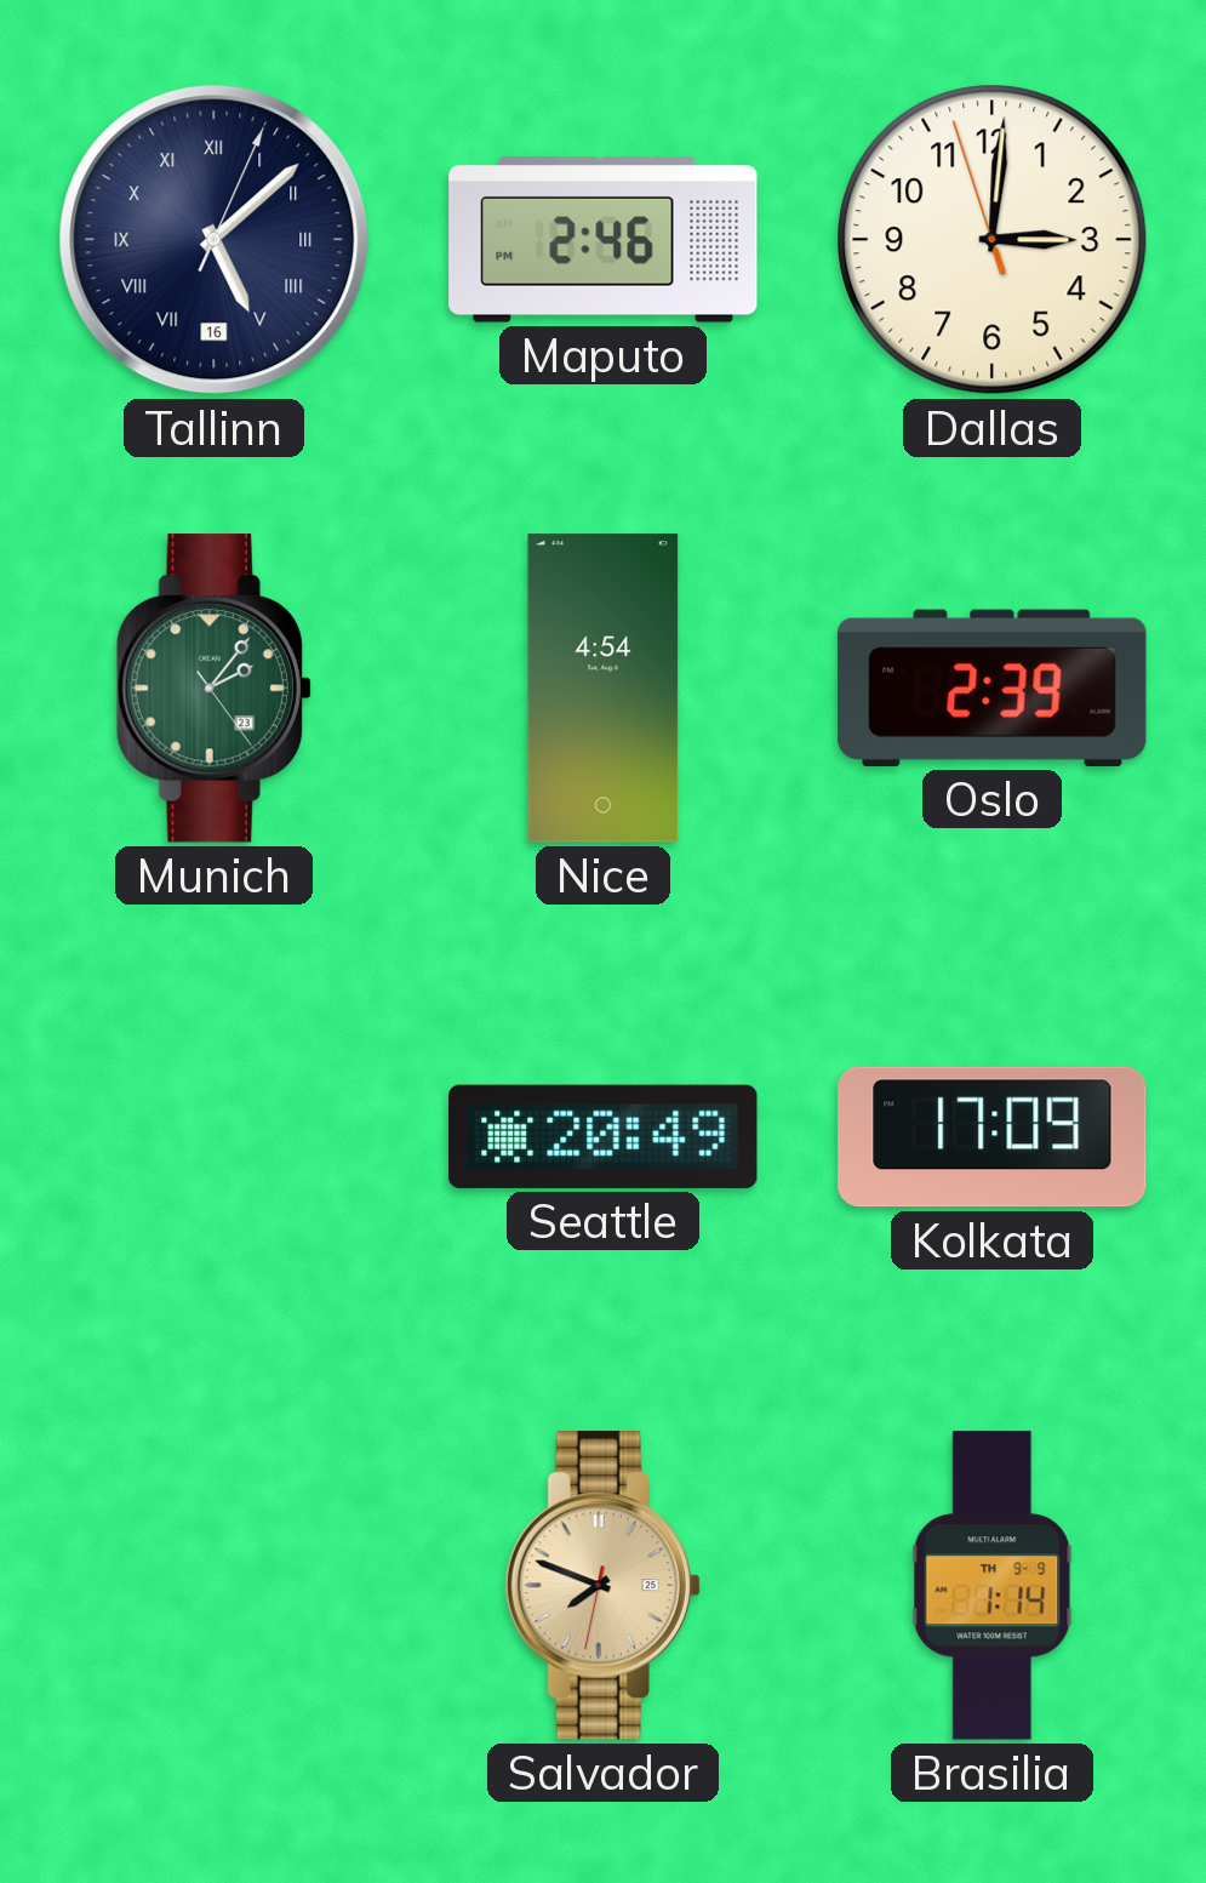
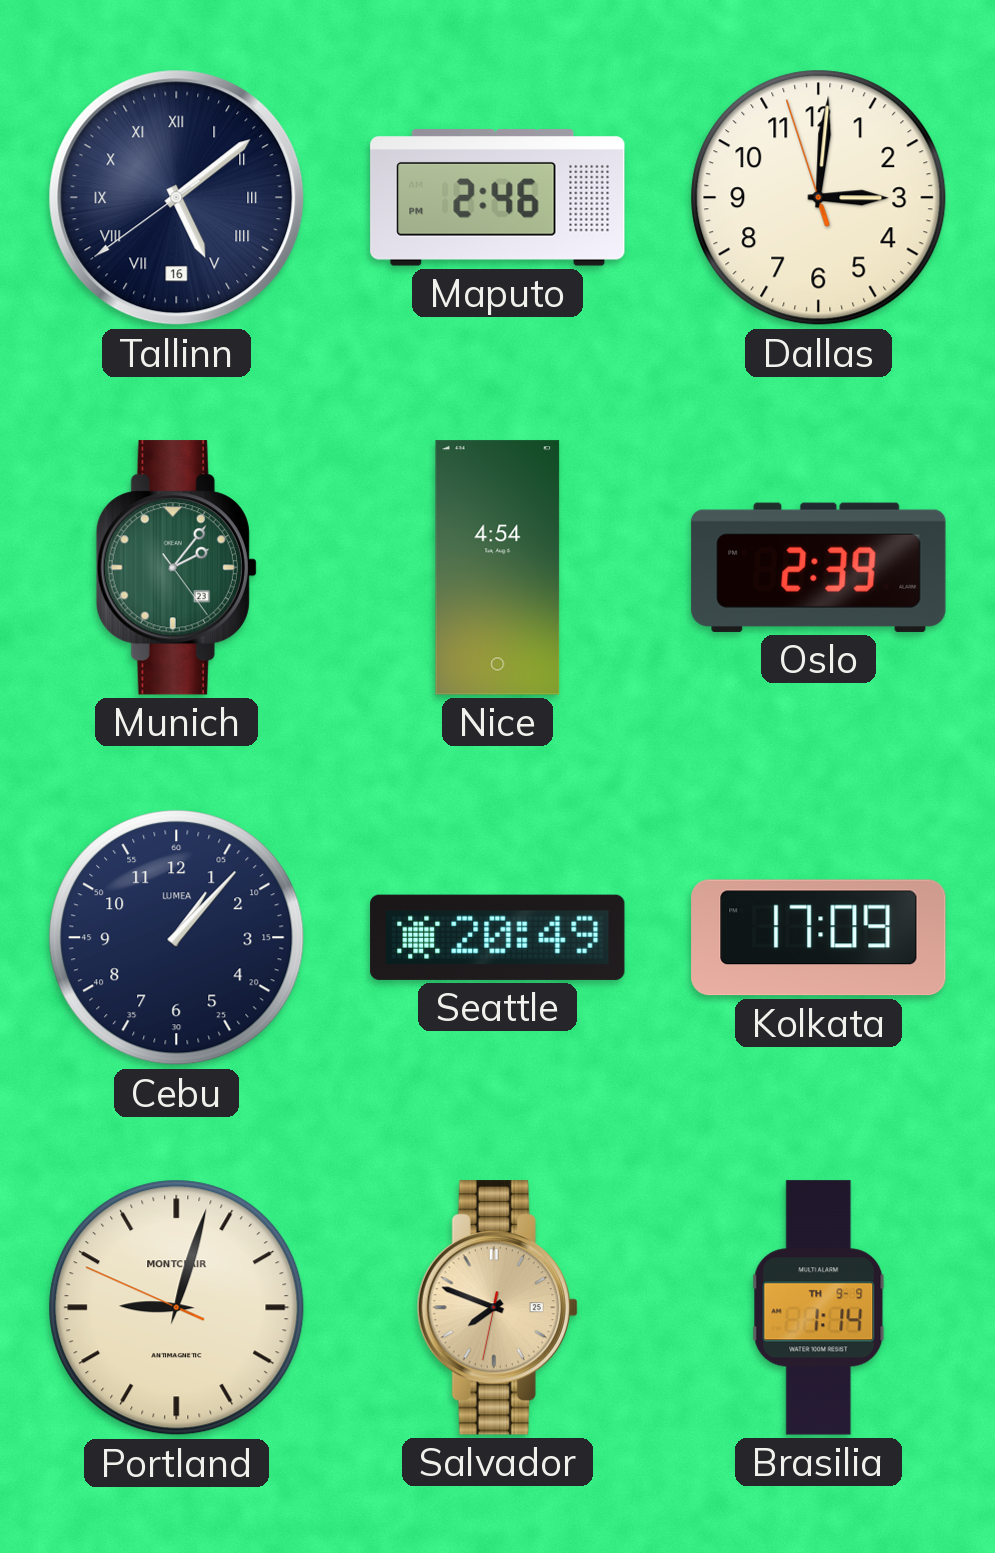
Tallinn: 5:08:04 -> 5:08:39 (177, 198)
Cebu: none -> 1:07 (177, 938)
Portland: none -> 9:02 (177, 1308)
